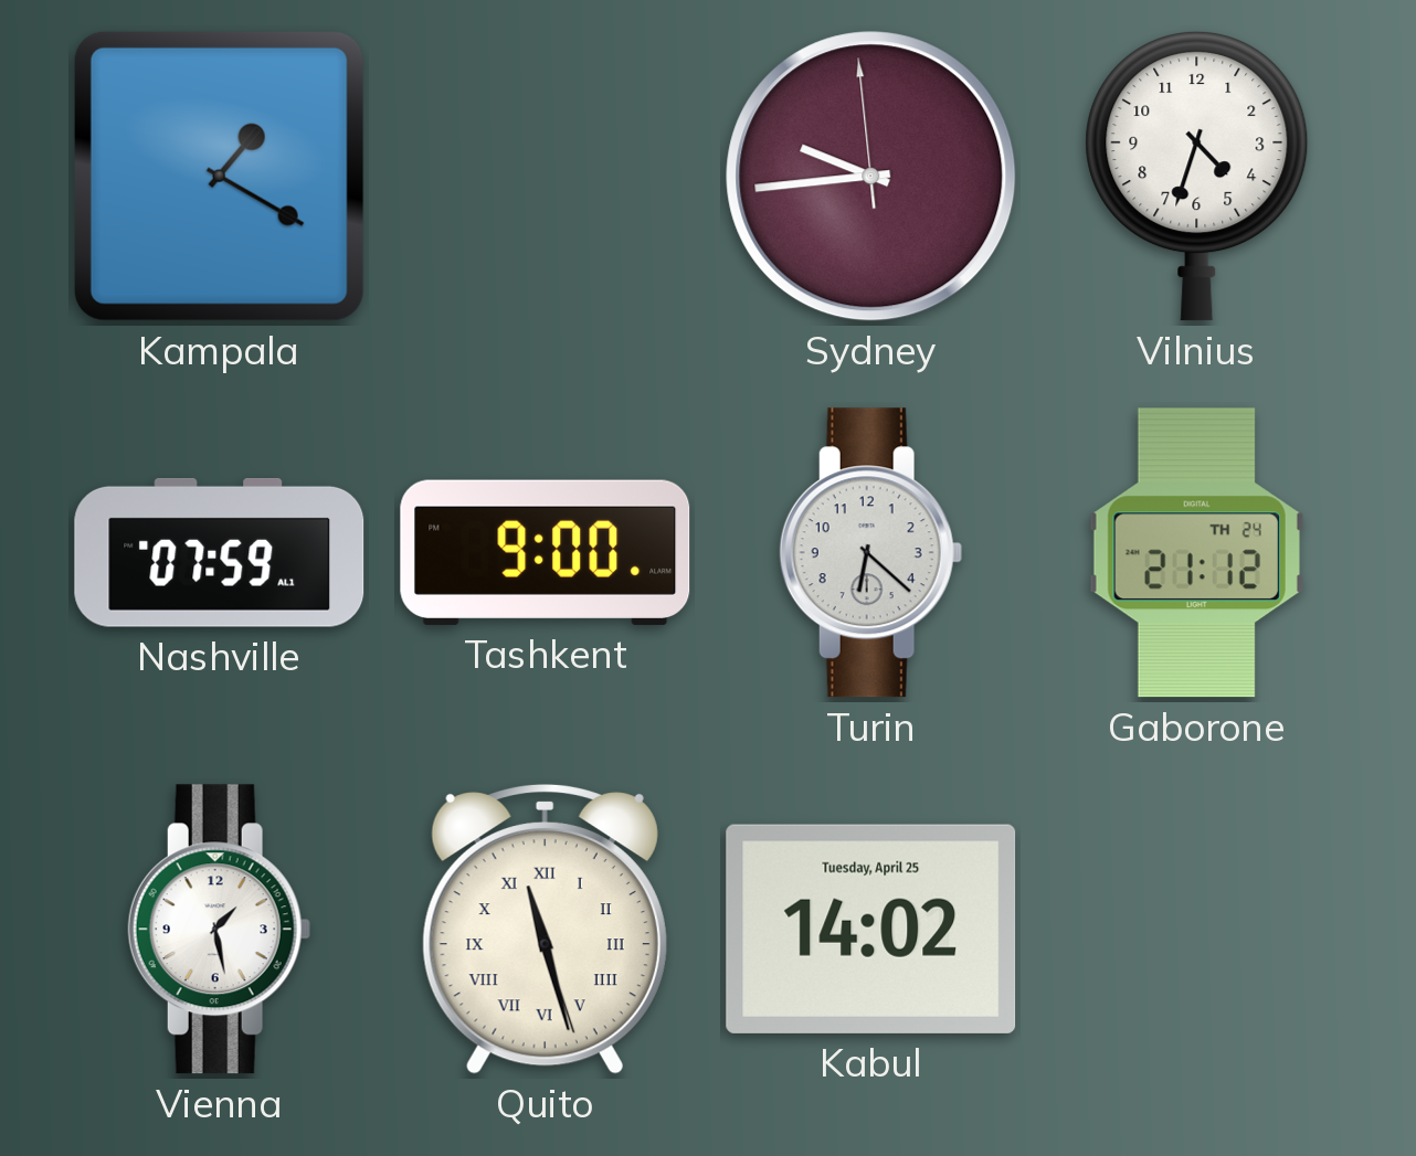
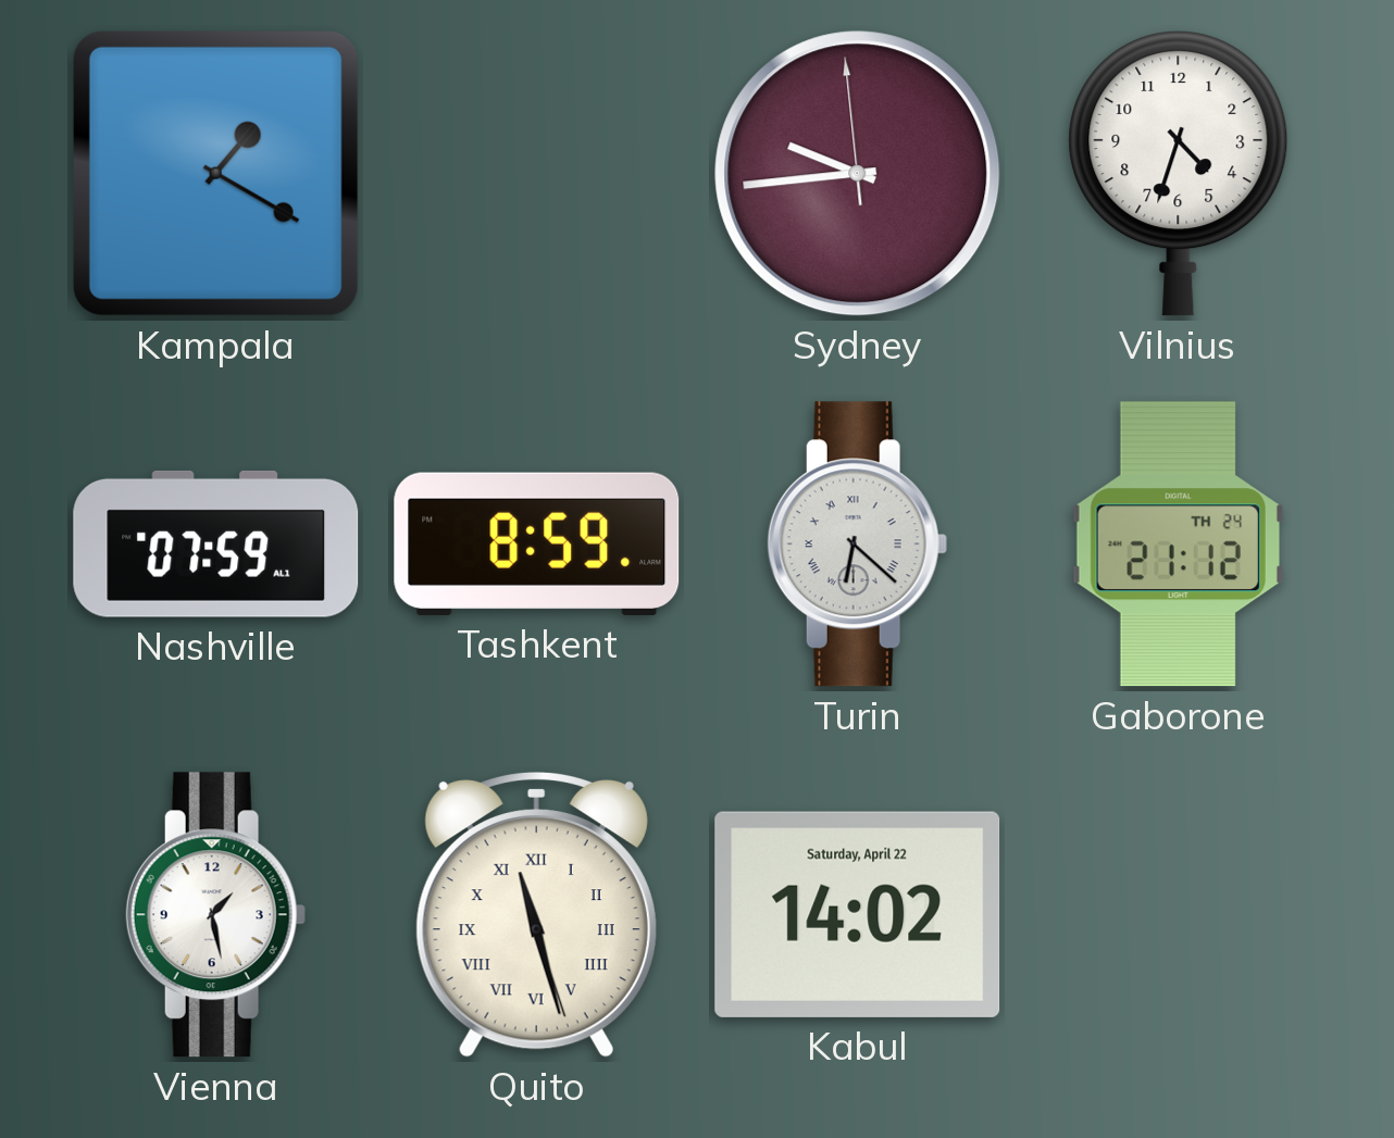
Tashkent: 9:00 -> 8:59 (537, 543)
Turin numerals: Arabic -> Roman (857, 545)
Kabul date: Tuesday, April 25 -> Saturday, April 22 (858, 914)
